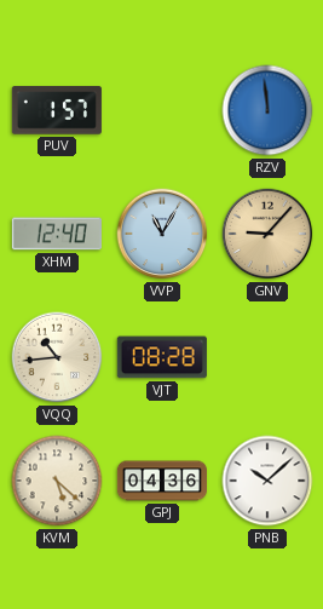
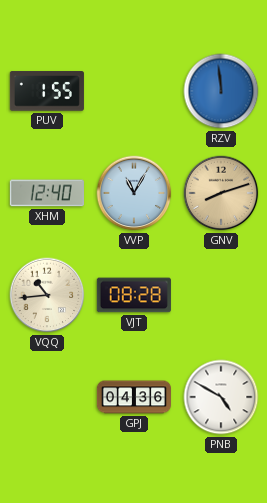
PUV: 1:57 -> 1:55 (47, 91)
GNV: 9:07 -> 8:12 (221, 193)
KVM: 5:22 -> none (57, 481)
PNB: 10:08 -> 4:50 (221, 397)
